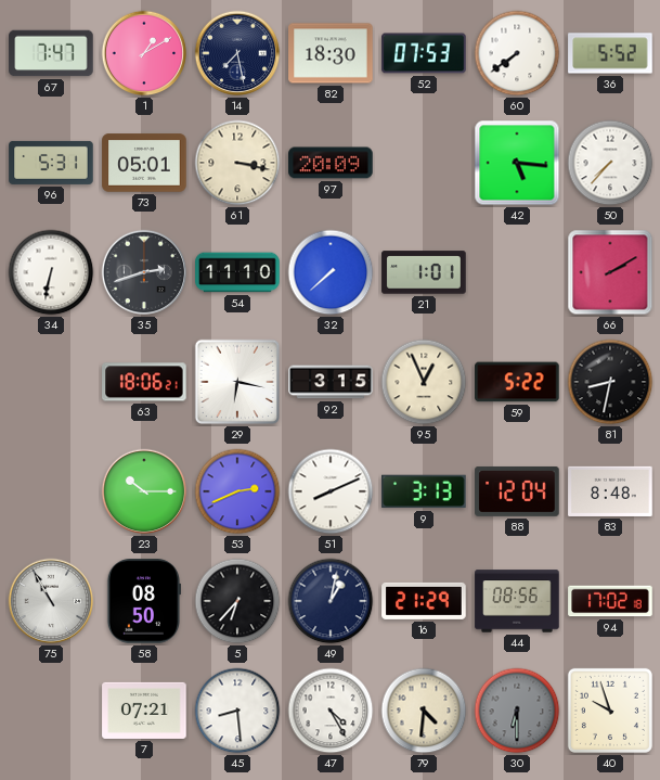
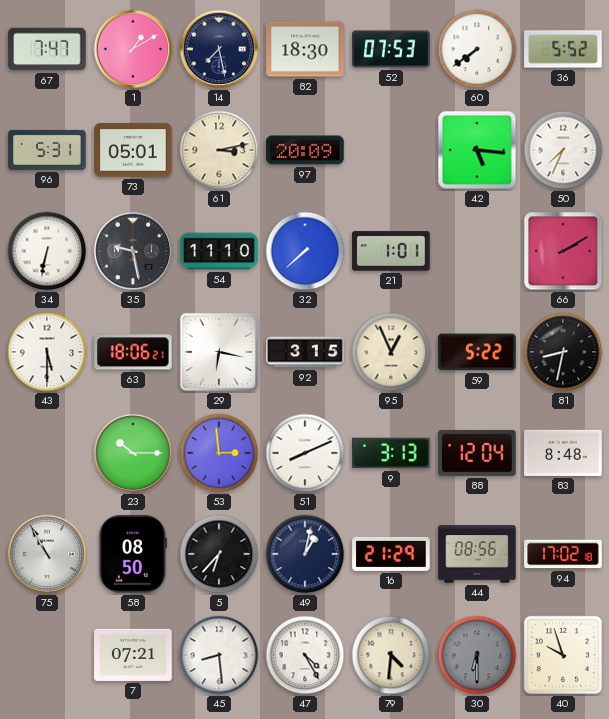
61: 3:17 -> 3:13 (219, 150)
50: 7:37 -> 7:34 (563, 150)
35: 2:42 -> 9:28 (133, 251)
43: none -> 5:30 (47, 352)
53: 2:41 -> 2:59 (219, 453)
